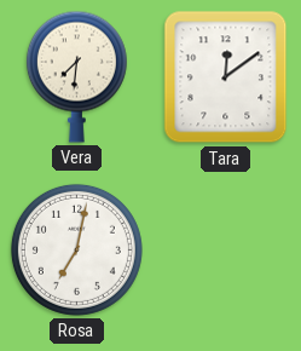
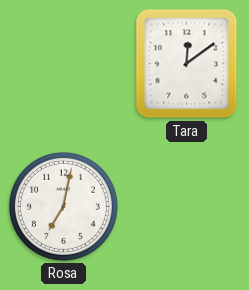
Vera: 7:31 -> none (76, 76)
